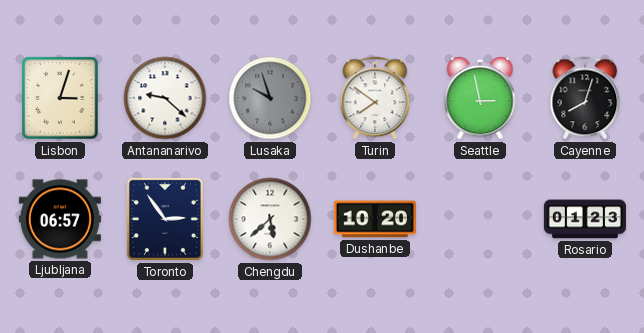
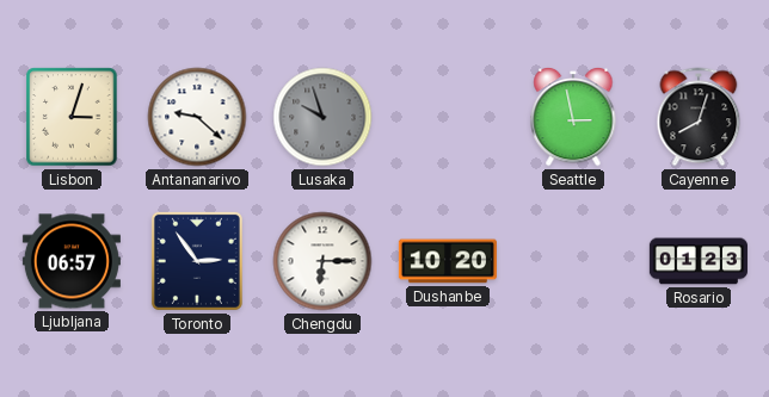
Turin: 7:51 -> none (375, 98)
Chengdu: 5:38 -> 6:15 (322, 261)
